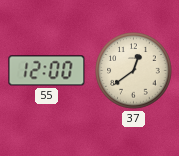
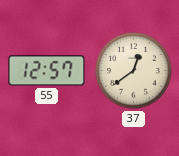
55: 12:00 -> 12:57 (47, 71)
